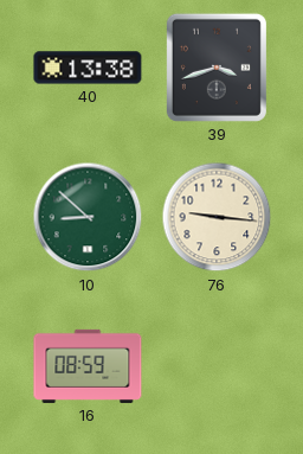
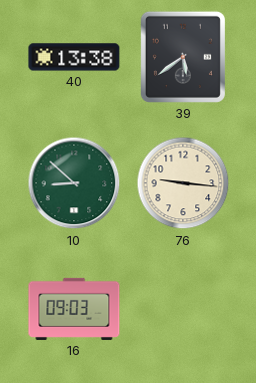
39: 3:42 -> 5:39 (183, 57)
16: 08:59 -> 09:03 (74, 309)
